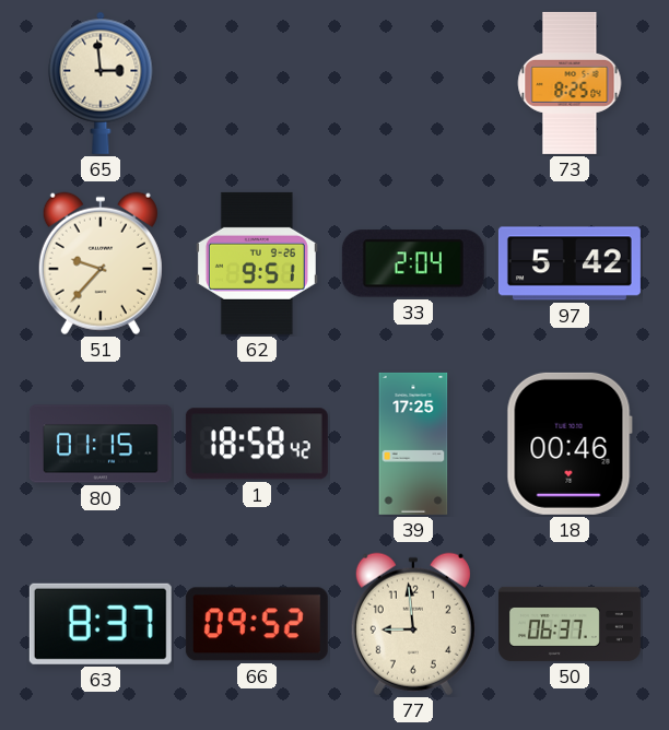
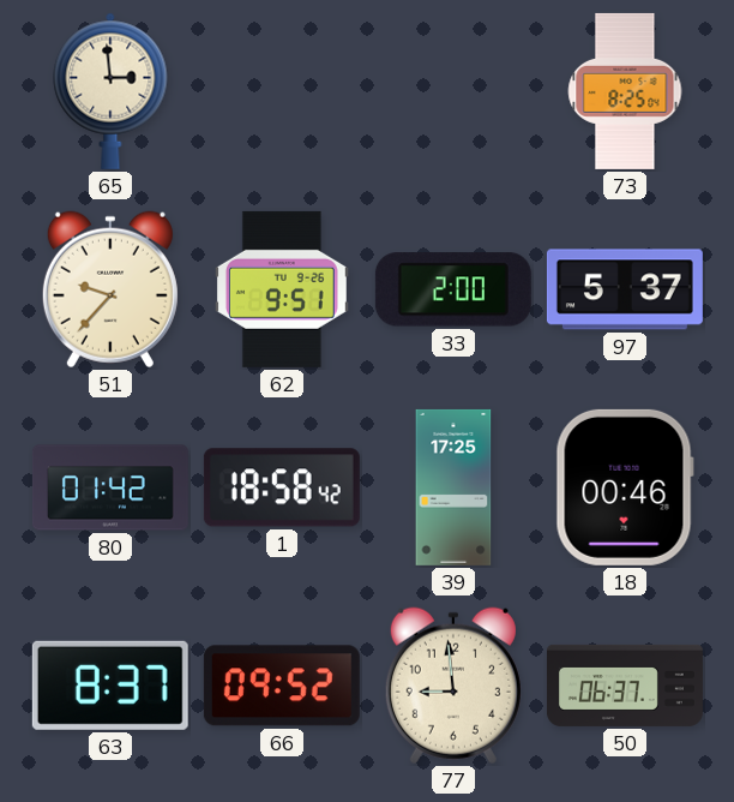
33: 2:04 -> 2:00 (453, 289)
97: 5:42 -> 5:37 (625, 289)
80: 01:15 -> 01:42 (110, 487)
